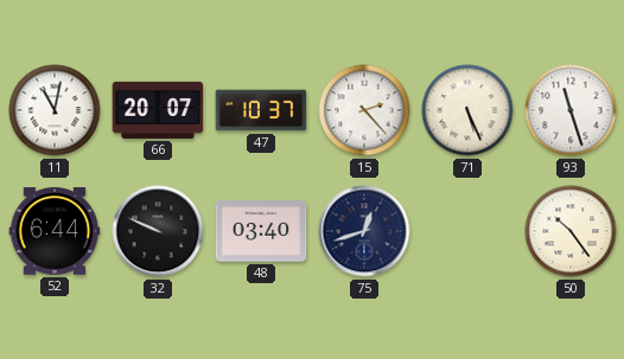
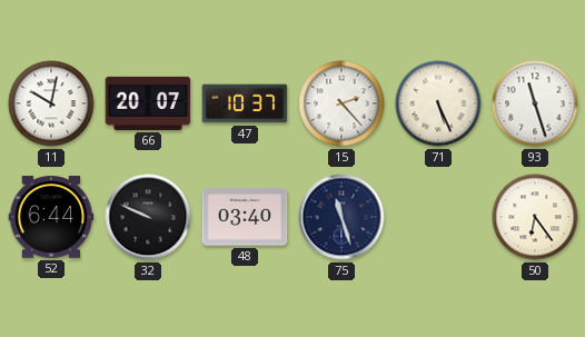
11: 11:02 -> 10:02 (51, 103)
75: 12:42 -> 11:27 (341, 217)
50: 10:24 -> 6:24 (535, 217)
